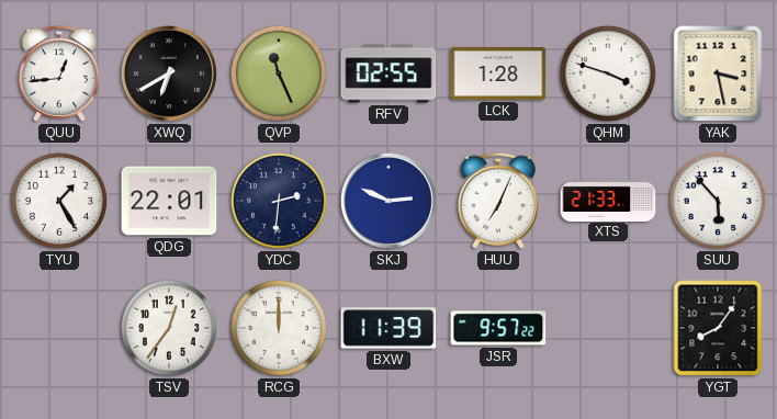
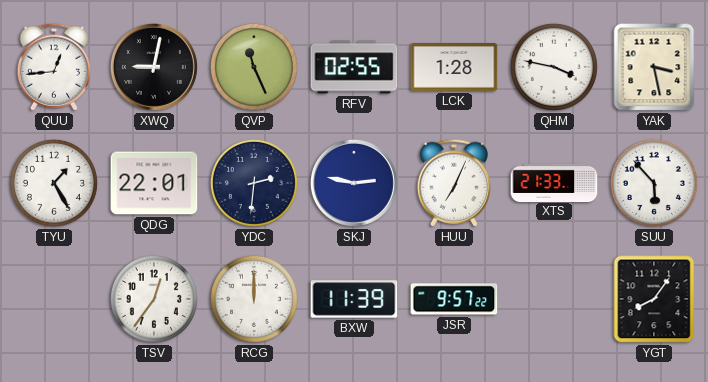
XWQ: 6:40 -> 9:02 (154, 67)
QHM: 3:48 -> 3:47 (554, 67)
SKJ: 2:49 -> 2:47 (354, 183)
